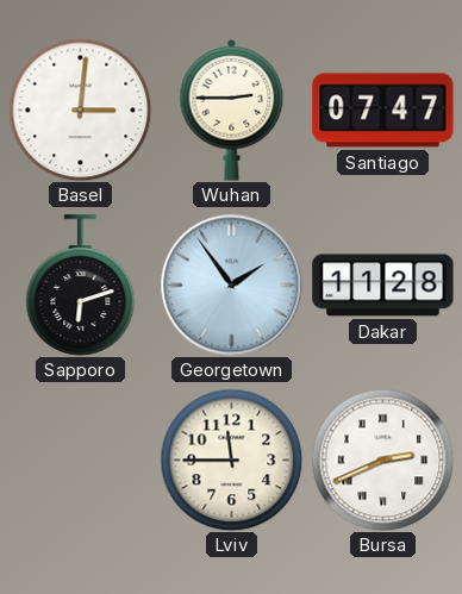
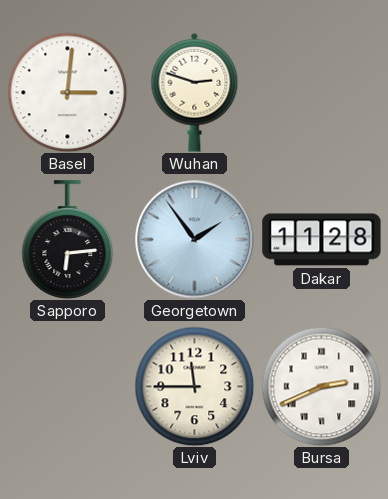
Wuhan: 2:45 -> 2:48 (195, 92)
Santiago: 07:47 -> none (383, 111)
Sapporo: 6:12 -> 6:14 (68, 240)
